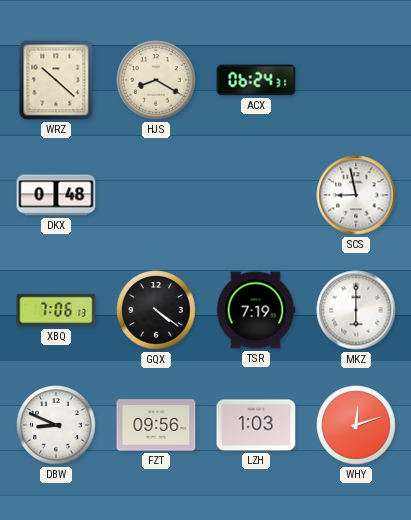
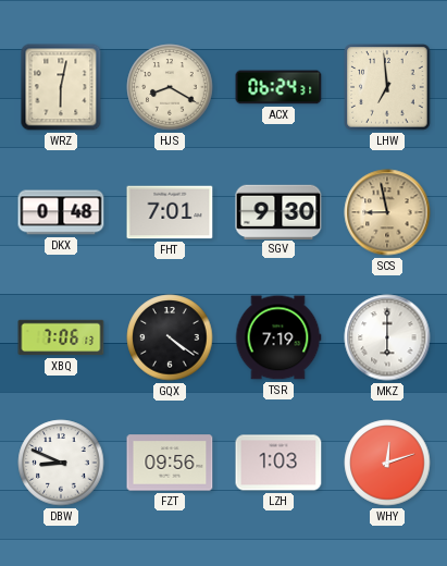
WRZ: 10:22 -> 6:02 (61, 87)
LHW: none -> 6:59 (387, 87)
FHT: none -> 7:01 (170, 212)
SGV: none -> 9:30 (278, 211)
SCS dial: white -> champagne (387, 212)
